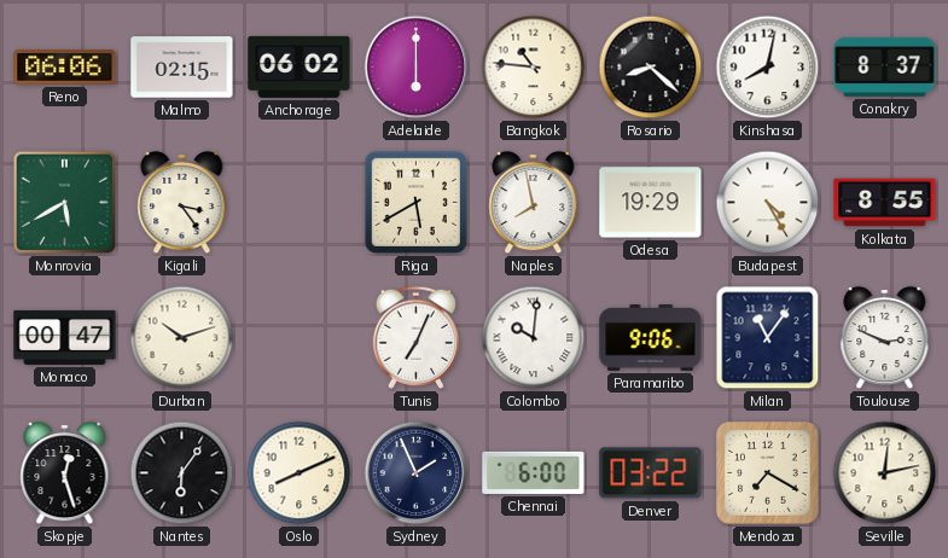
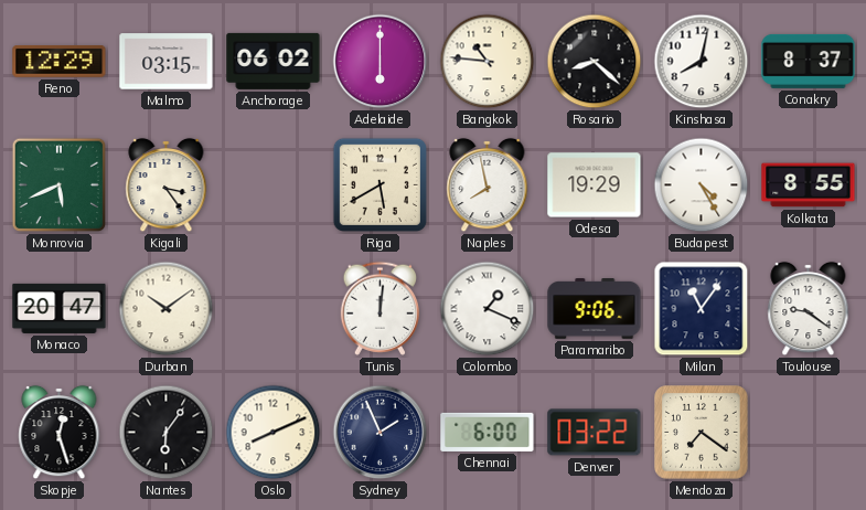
Reno: 06:06 -> 12:29 (60, 62)
Malmo: 02:15 -> 03:15 (167, 62)
Monrovia: 5:40 -> 5:41 (60, 185)
Monaco: 00:47 -> 20:47 (60, 308)
Durban: 10:12 -> 10:09 (167, 309)
Tunis: 7:04 -> 12:01 (379, 308)
Colombo: 10:01 -> 1:19 (488, 309)
Toulouse: 2:49 -> 9:21 (809, 309)
Mendoza: 7:20 -> 7:21 (702, 433)
Seville: 12:13 -> none (885, 473)
